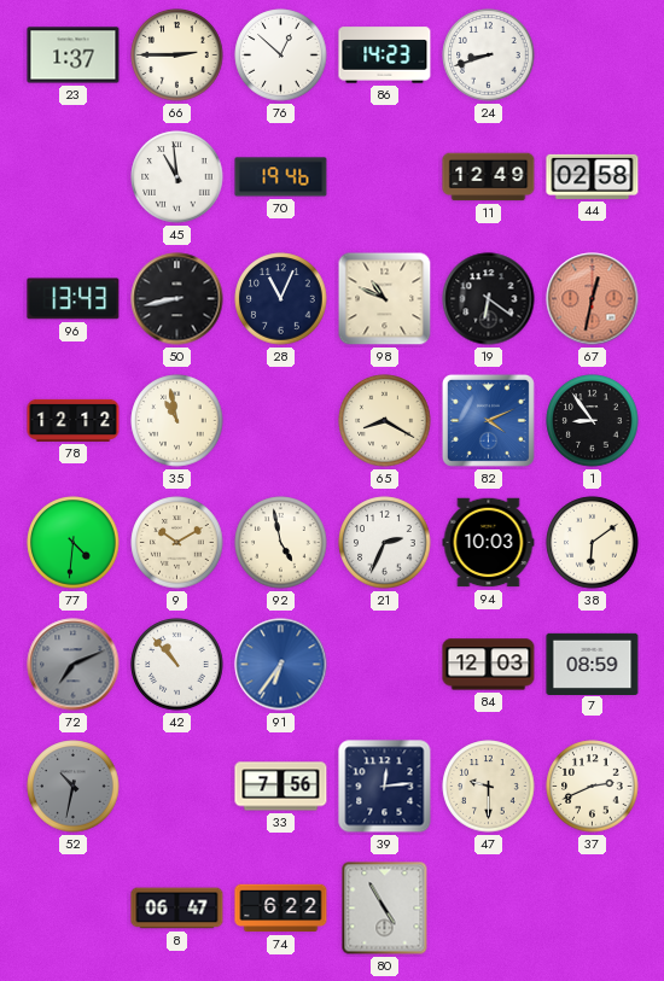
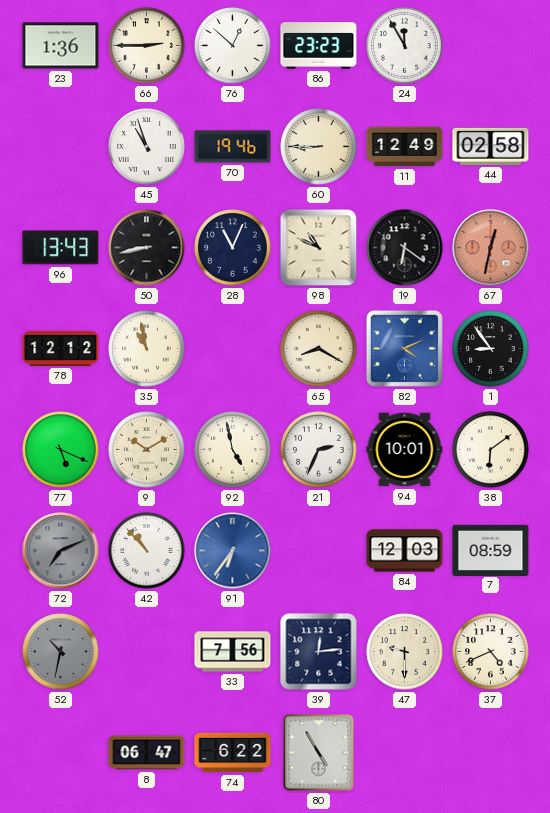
23: 1:37 -> 1:36 (61, 46)
86: 14:23 -> 23:23 (319, 46)
24: 8:42 -> 11:55 (405, 46)
45: 10:59 -> 10:57 (147, 147)
60: none -> 8:45 (319, 147)
77: 4:31 -> 5:19 (61, 450)
94: 10:03 -> 10:01 (405, 450)
37: 2:41 -> 4:41 (491, 652)
